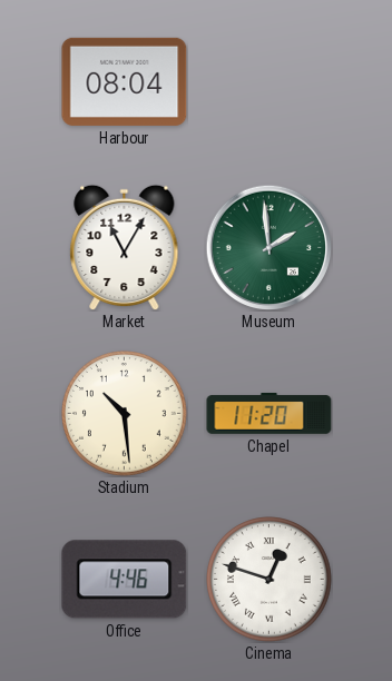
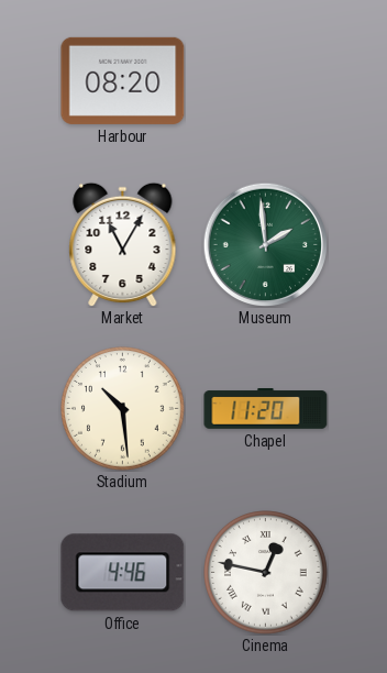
Harbour: 08:04 -> 08:20 (123, 80)
Cinema: 12:48 -> 12:47 (266, 573)
